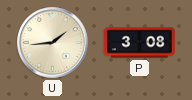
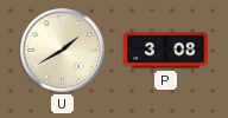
U: 1:44 -> 1:40 (63, 51)
